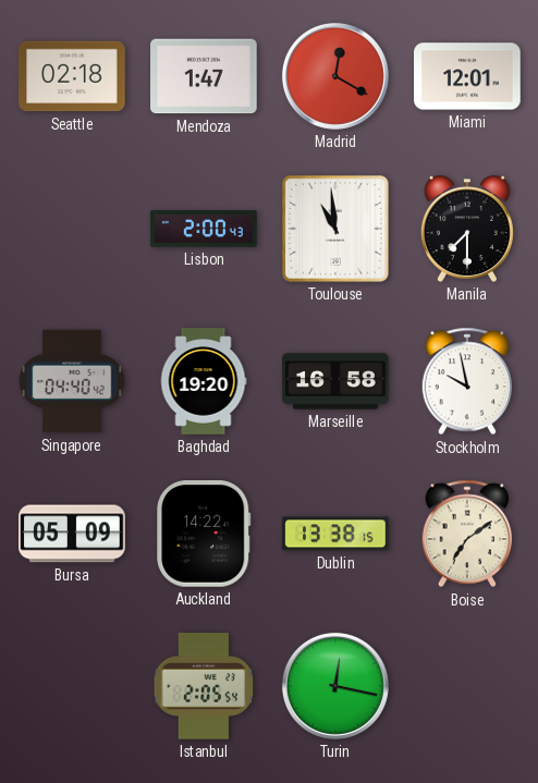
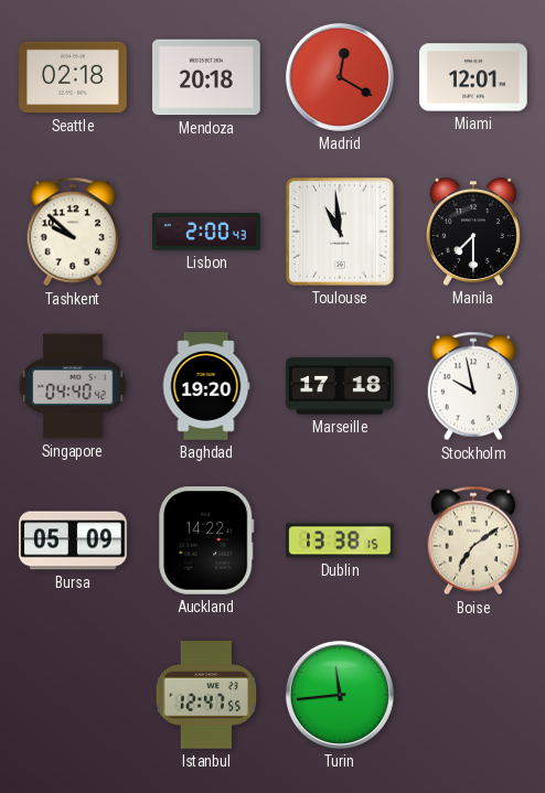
Mendoza: 1:47 -> 20:18 (206, 77)
Tashkent: none -> 9:52 (73, 232)
Marseille: 16:58 -> 17:18 (340, 386)
Istanbul: 2:05 -> 12:47 (206, 695)
Turin: 12:17 -> 11:44 (340, 695)
